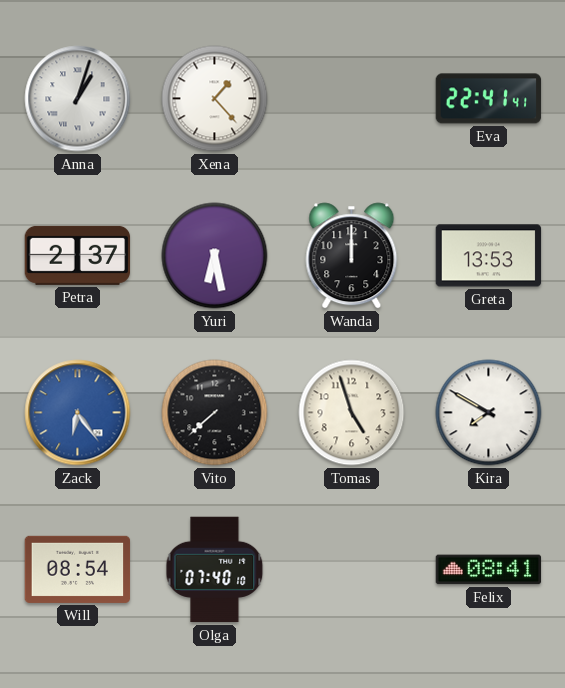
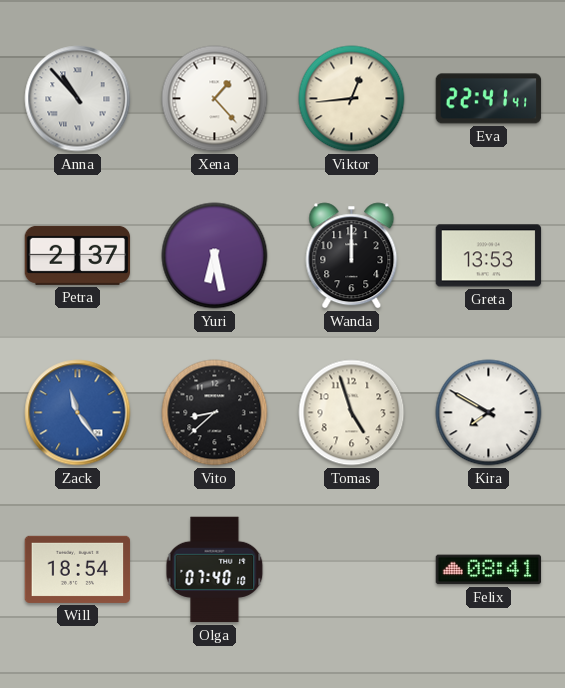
Anna: 1:03 -> 10:53 (78, 99)
Viktor: none -> 12:44 (352, 99)
Zack: 6:24 -> 11:24 (78, 413)
Vito: 7:38 -> 8:38 (215, 413)
Will: 08:54 -> 18:54 (78, 569)
